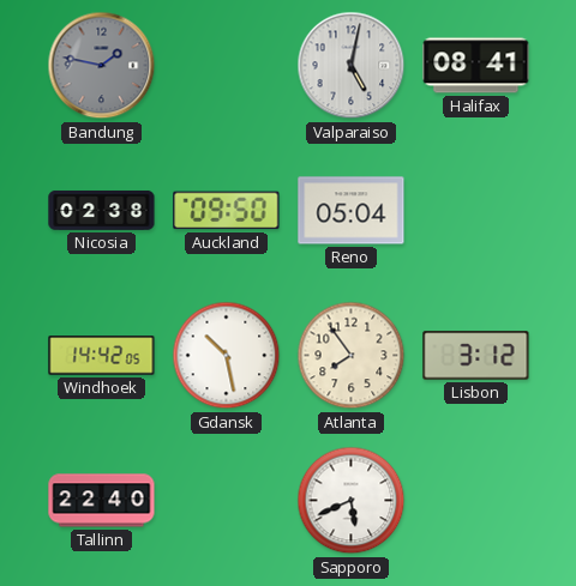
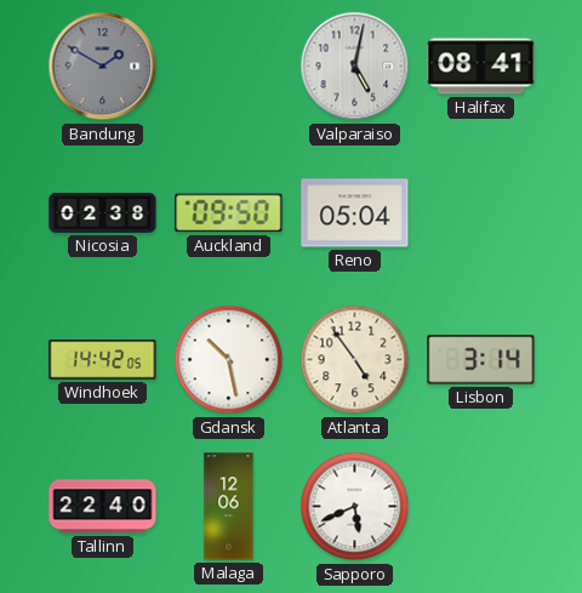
Bandung: 1:47 -> 1:50 (103, 67)
Atlanta: 7:54 -> 4:54 (355, 360)
Lisbon: 3:12 -> 3:14 (481, 360)
Malaga: none -> 12:06 (229, 507)
